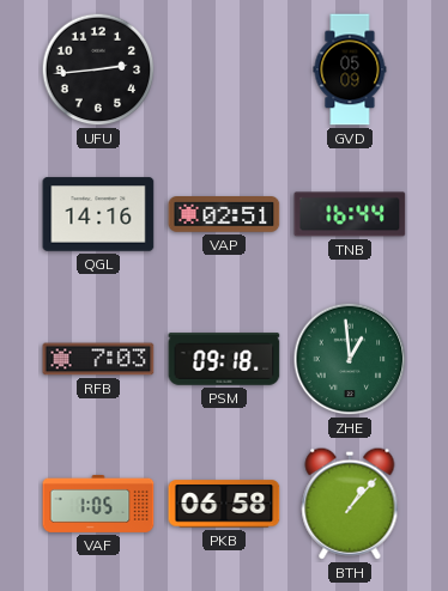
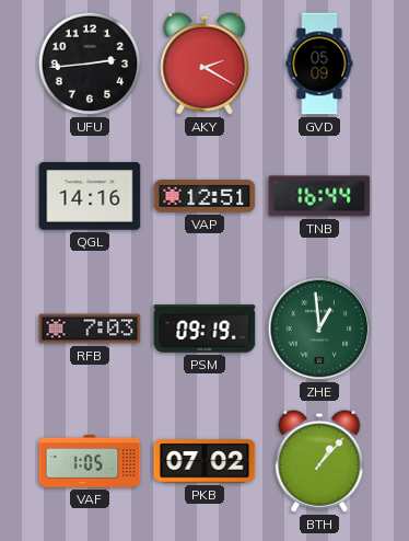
AKY: none -> 2:20 (204, 64)
VAP: 02:51 -> 12:51 (204, 197)
PSM: 09:18 -> 09:19 (204, 329)
PKB: 06:58 -> 07:02 (204, 461)
